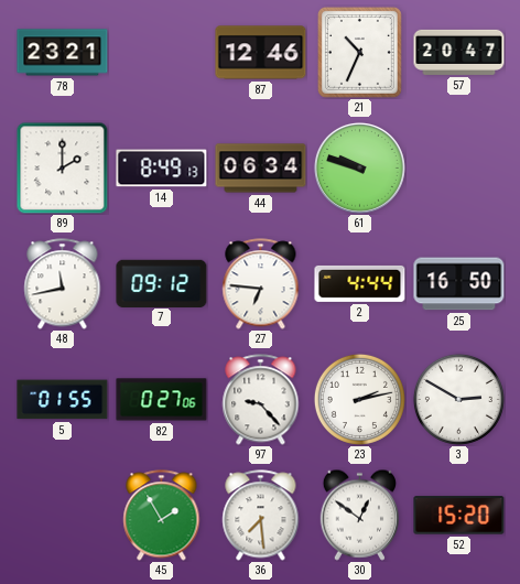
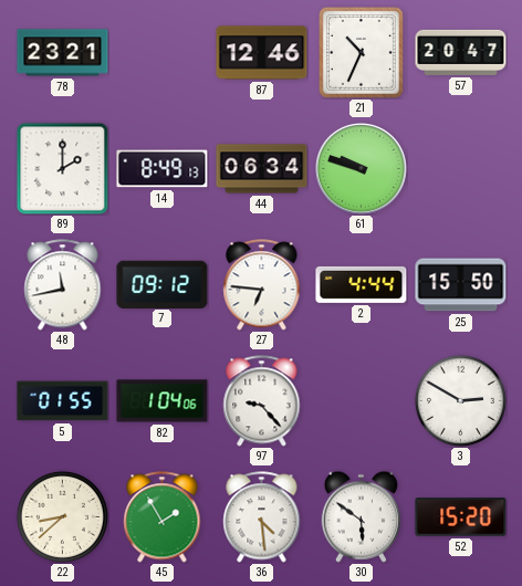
25: 16:50 -> 15:50 (461, 285)
82: 0:27 -> 1:04 (163, 401)
23: 2:13 -> none (359, 399)
22: none -> 8:38 (62, 516)
36: 7:29 -> 4:29 (262, 517)
30: 12:51 -> 5:51 (361, 516)
